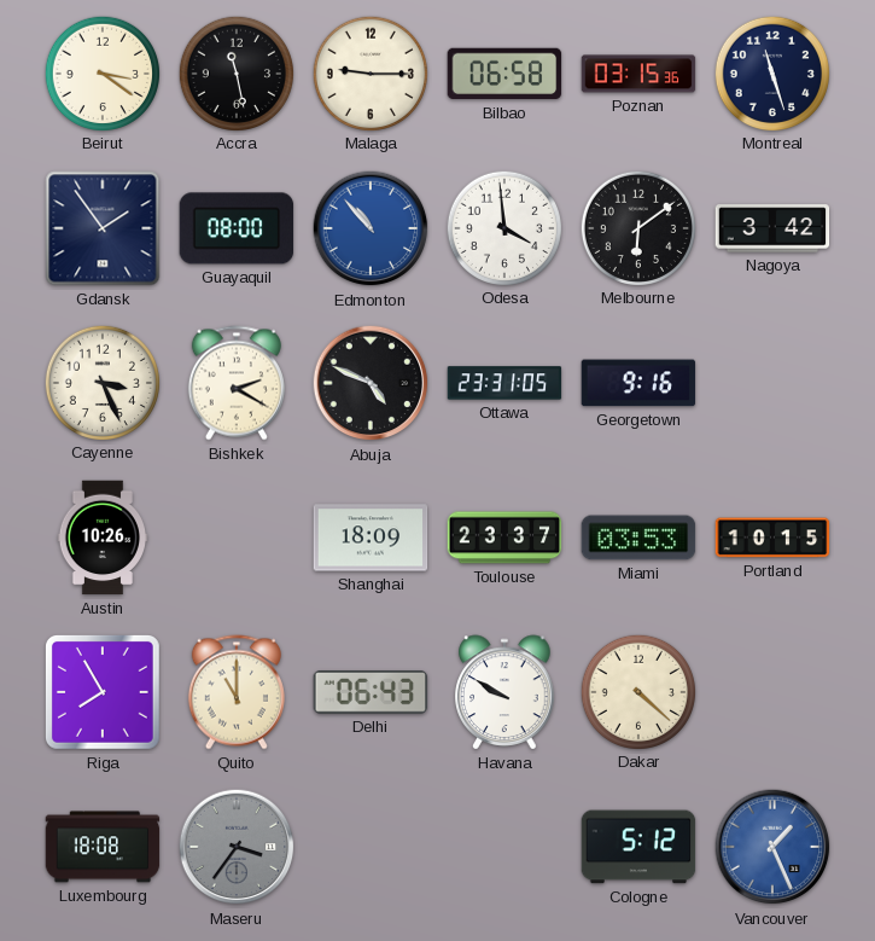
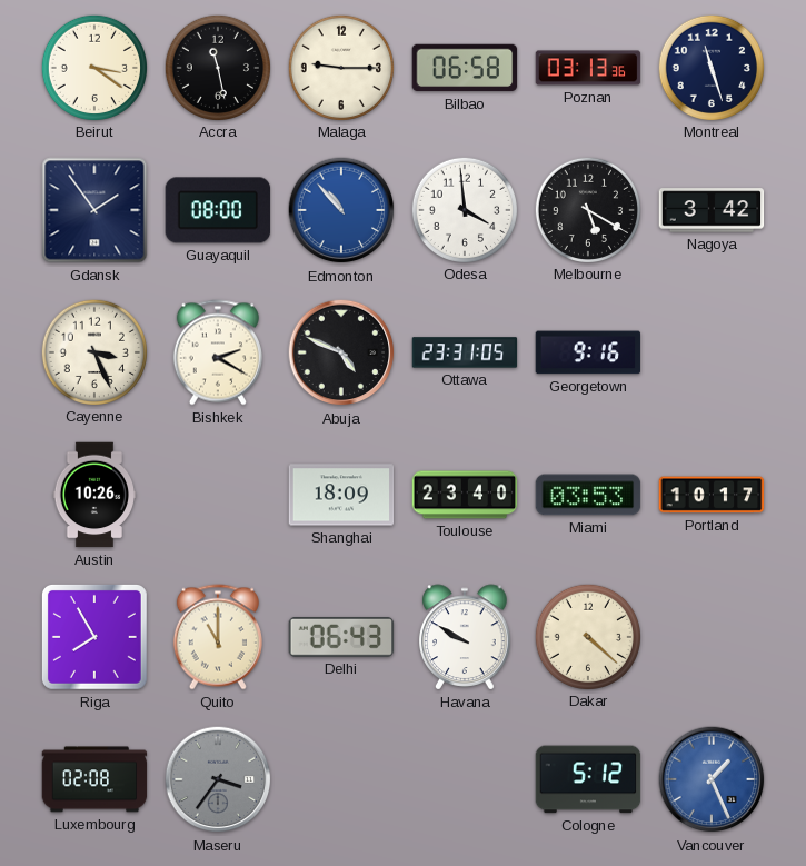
Poznan: 03:15 -> 03:13 (588, 68)
Melbourne: 6:09 -> 5:20 (587, 209)
Toulouse: 23:37 -> 23:40 (465, 495)
Portland: 10:15 -> 10:17 (712, 495)
Luxembourg: 18:08 -> 02:08 (94, 779)
